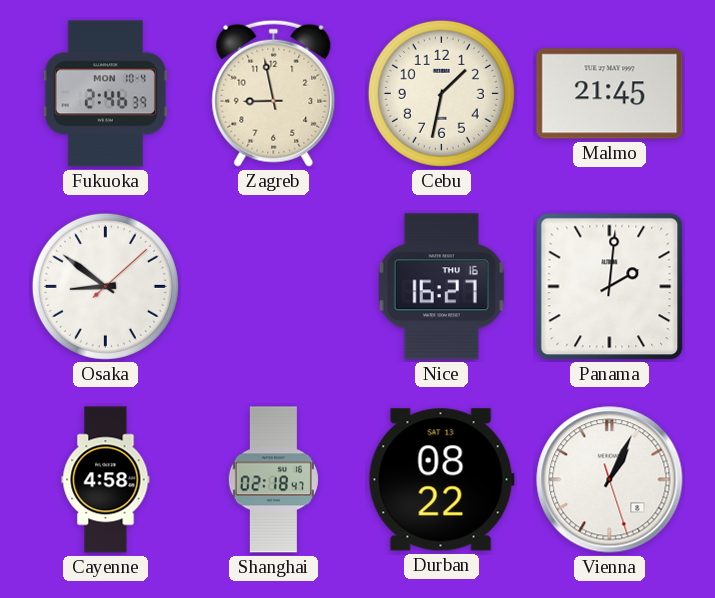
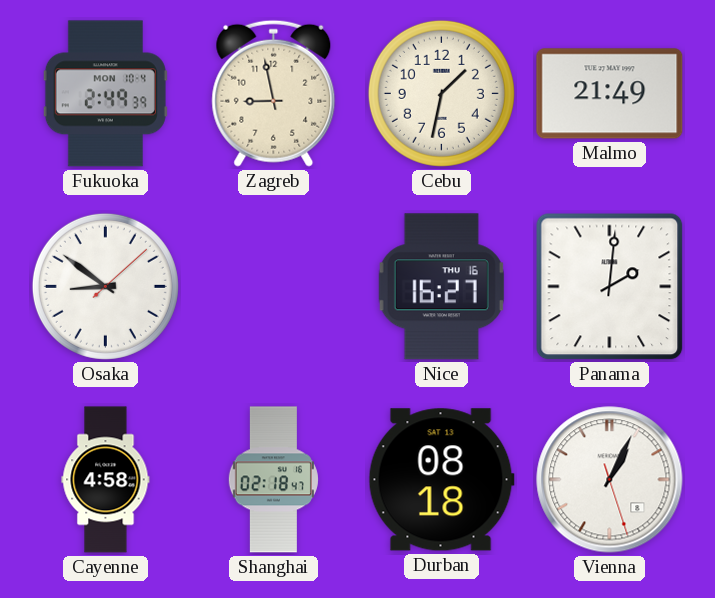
Fukuoka: 2:46 -> 2:49 (105, 94)
Malmo: 21:45 -> 21:49 (610, 94)
Durban: 08:22 -> 08:18 (441, 480)
